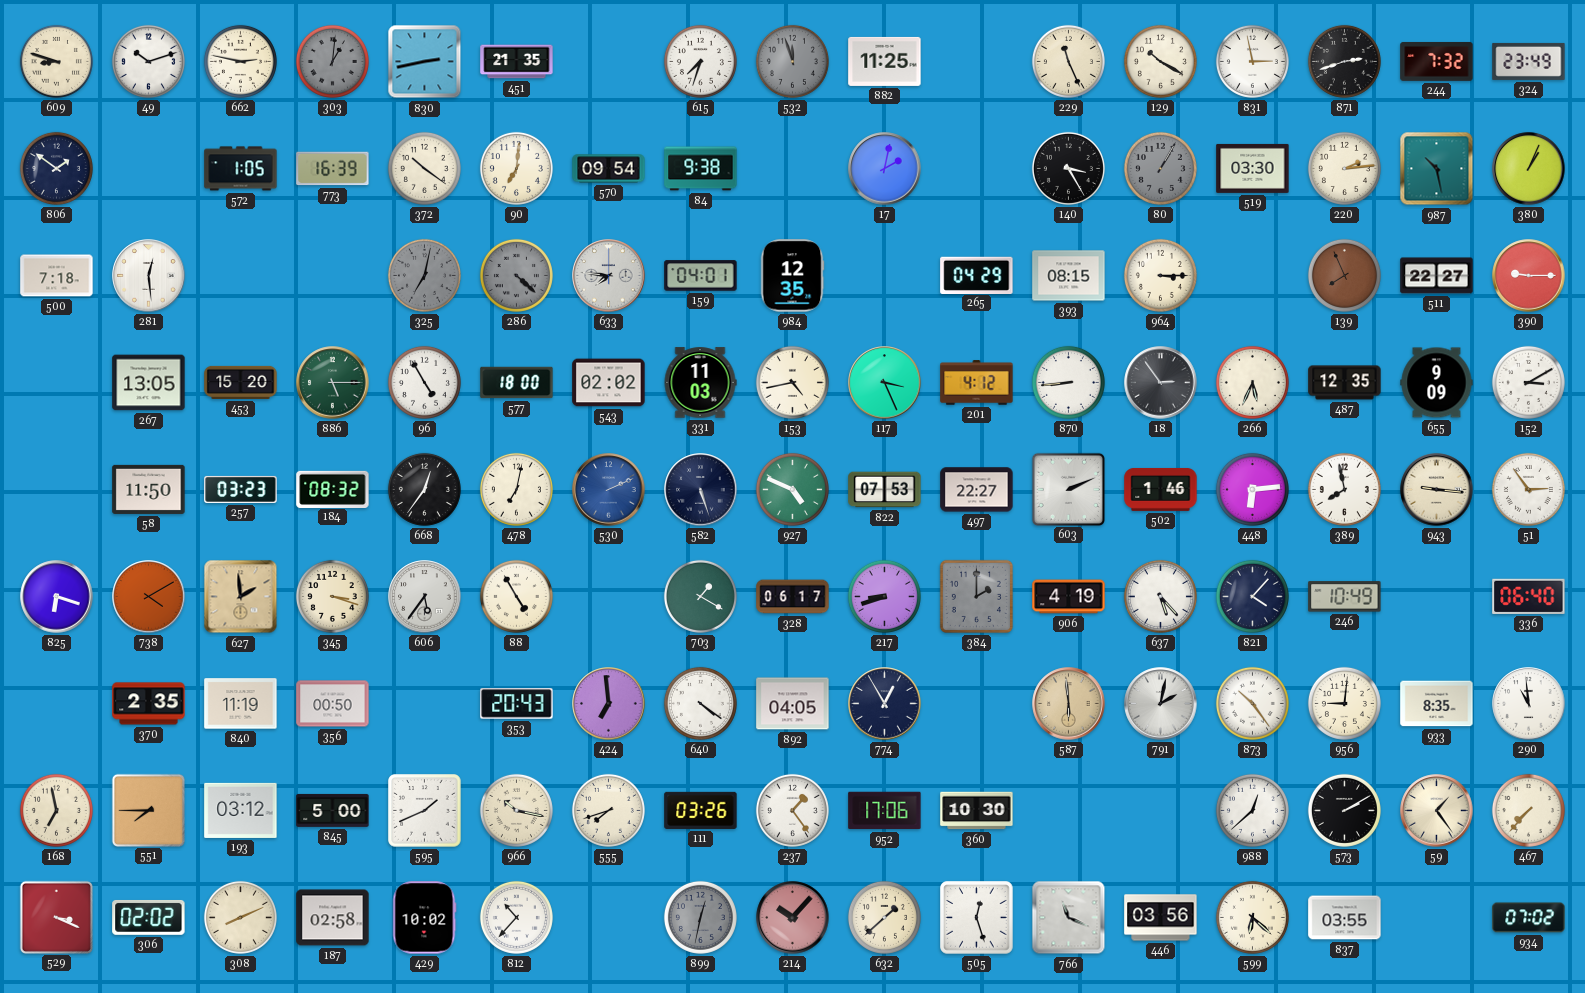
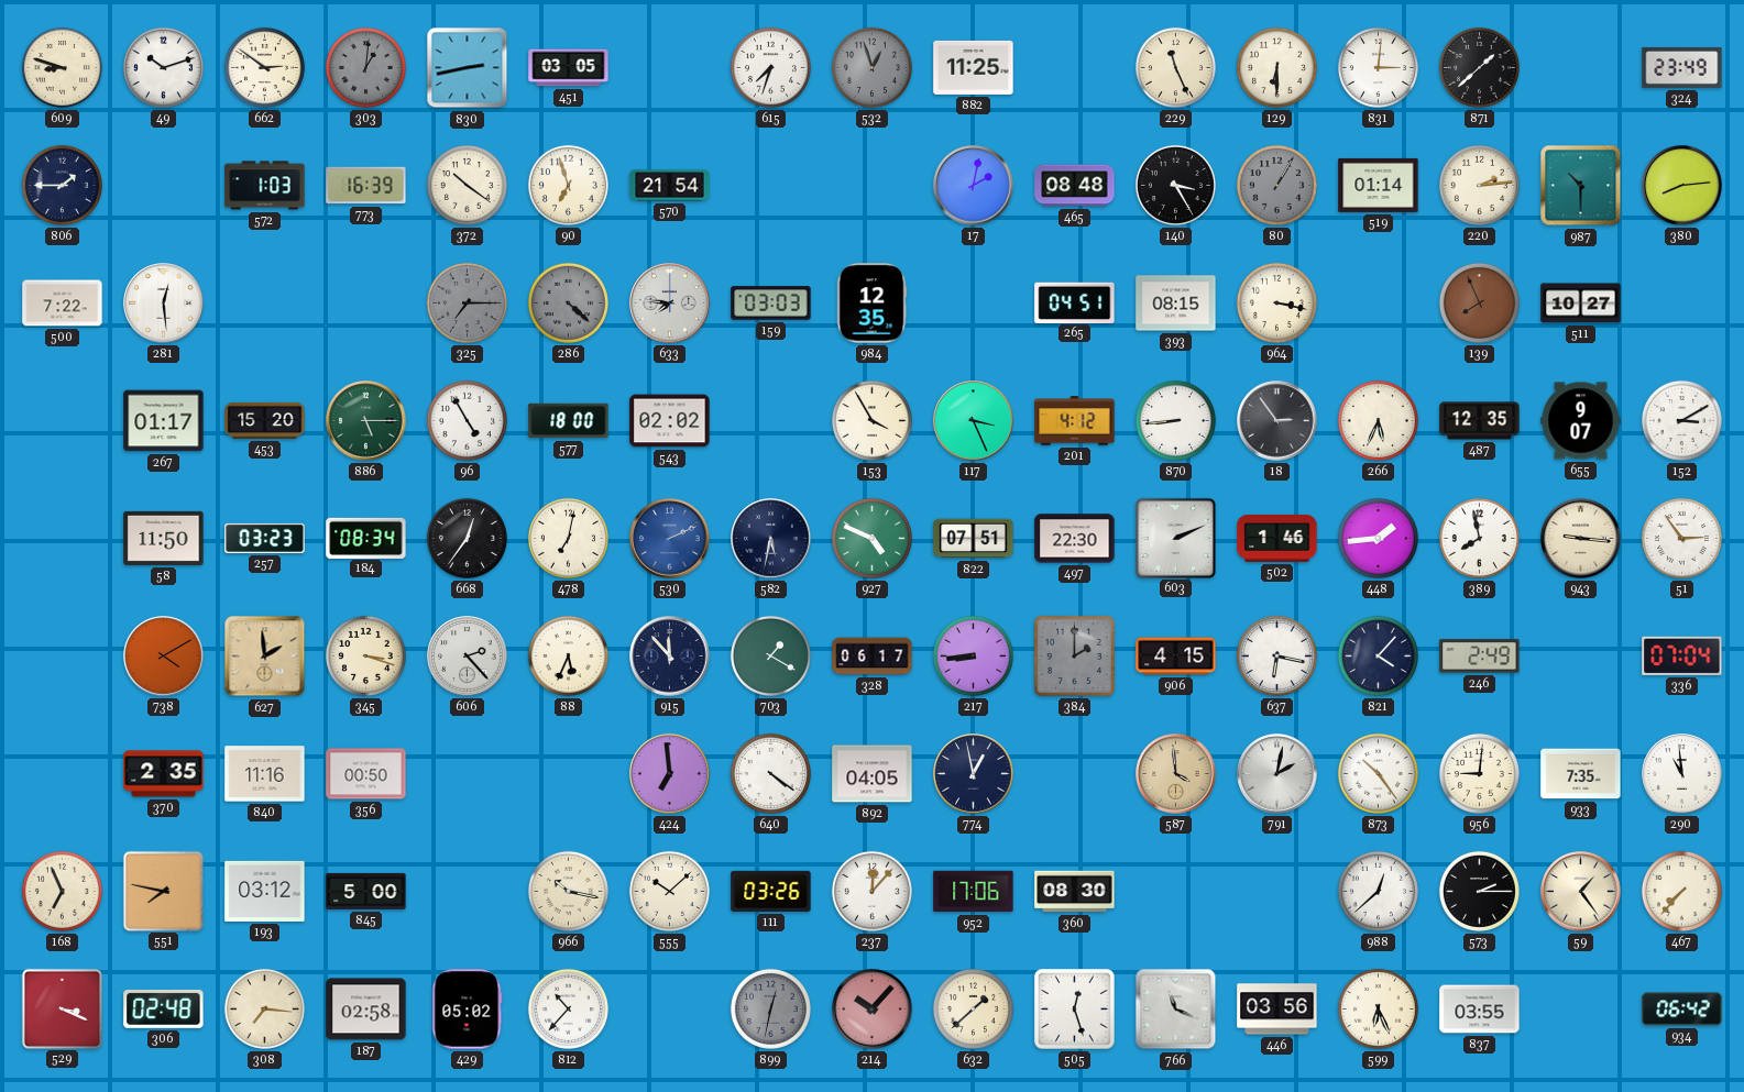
662: 2:47 -> 2:51 (264, 67)
451: 21:35 -> 03:05 (569, 68)
532: 11:57 -> 12:57 (871, 67)
129: 10:20 -> 6:30 (1276, 67)
831: 2:58 -> 3:01 (1378, 67)
871: 2:42 -> 1:38 (1479, 67)
244: 7:32 -> none (1437, 62)
806: 1:51 -> 1:45 (62, 185)
572: 1:05 -> 1:03 (265, 186)
90: 7:01 -> 6:57 (568, 185)
570: 09:54 -> 21:54 (670, 186)
84: 9:38 -> none (701, 169)
465: none -> 08:48 (1075, 186)
519: 03:30 -> 01:14 (1379, 185)
987: 10:28 -> 10:30 (1581, 186)
380: 1:04 -> 8:14 (1682, 186)
500: 7:18 -> 7:22 (63, 304)
325: 7:02 -> 7:15 (467, 302)
159: 04:01 -> 03:03 (771, 304)
265: 04:29 -> 04:51 (1075, 302)
964: 3:15 -> 3:17 (1276, 302)
511: 22:27 -> 10:27 (1581, 304)
390: 9:15 -> none (1529, 276)
267: 13:05 -> 01:17 (164, 421)
331: 11:03 -> none (700, 383)
153: 4:43 -> 3:55 (871, 420)
655: 9:09 -> 9:07 (1581, 421)
184: 08:32 -> 08:34 (366, 538)
582: 5:27 -> 5:32 (771, 539)
822: 07:53 -> 07:51 (974, 539)
497: 22:27 -> 22:30 (1075, 539)
448: 6:14 -> 1:44 (1378, 538)
825: 6:18 -> none (57, 597)
606: 5:36 -> 2:23 (468, 657)
88: 4:55 -> 5:34 (568, 655)
915: none -> 11:53 (670, 657)
217: 8:42 -> 8:44 (973, 655)
906: 4:19 -> 4:15 (1176, 657)
637: 5:23 -> 6:17 (1276, 655)
246: 10:49 -> 2:49 (1480, 657)
336: 06:40 -> 07:04 (1682, 655)
840: 11:19 -> 11:16 (265, 774)
353: 20:43 -> none (517, 704)
774: 12:55 -> 12:58 (974, 774)
587: 5:59 -> 3:59 (1176, 774)
933: 8:35 -> 7:35 (1581, 774)
168: 6:58 -> 6:56 (62, 891)
551: 7:45 -> 7:47 (163, 891)
595: 1:41 -> none (425, 811)
555: 7:42 -> 10:08 (669, 891)
237: 1:24 -> 12:07 (871, 891)
360: 10:30 -> 08:30 (1075, 892)
573: 2:10 -> 2:15 (1479, 891)
306: 02:02 -> 02:48 (164, 1008)
308: 8:11 -> 7:16 (264, 1008)
429: 10:02 -> 05:02 (468, 1010)
599: 6:22 -> 6:26 (1378, 1008)
934: 07:02 -> 06:42 (1682, 1010)
